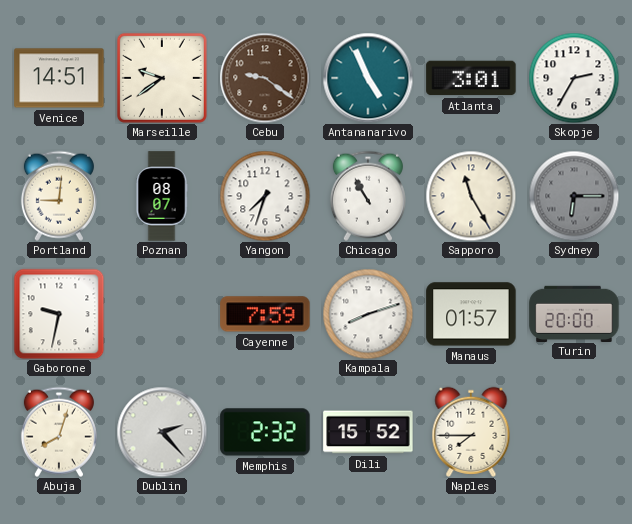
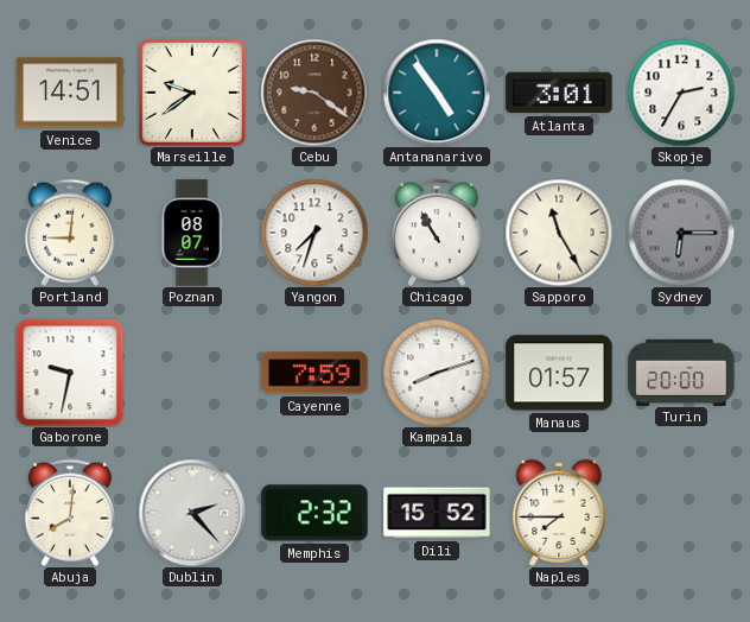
Antananarivo: 4:56 -> 4:54 (437, 93)
Abuja: 8:03 -> 8:01 (70, 513)
